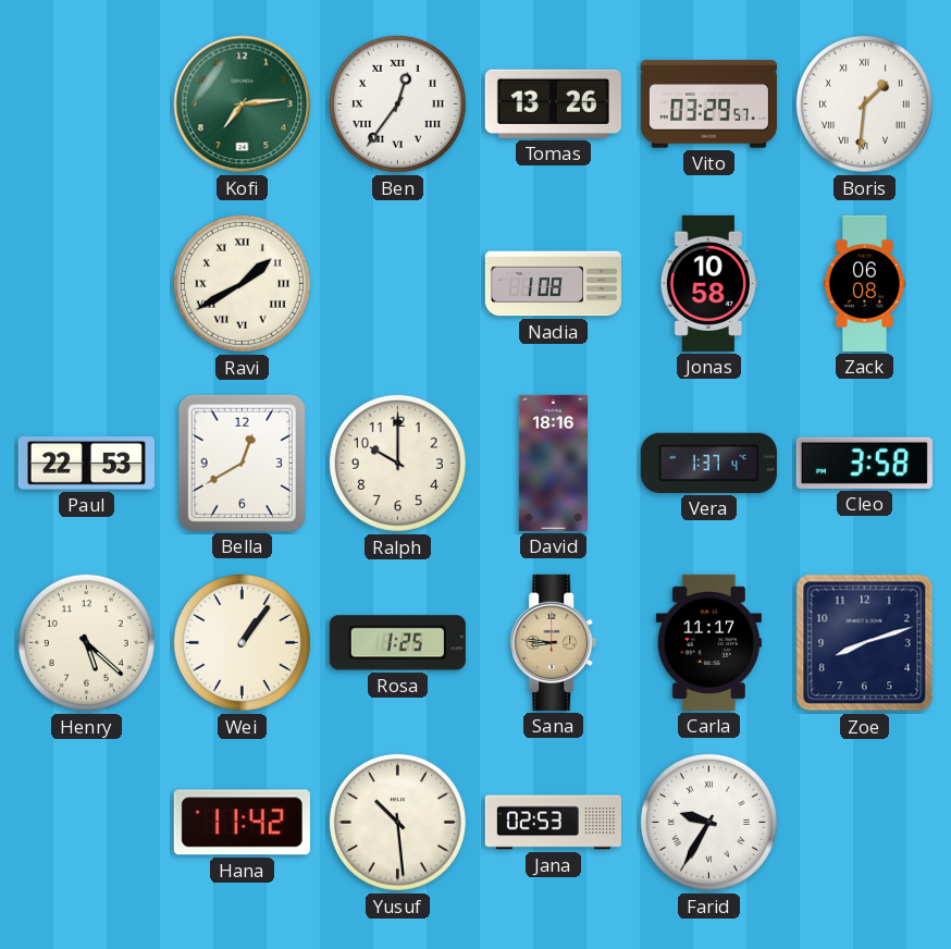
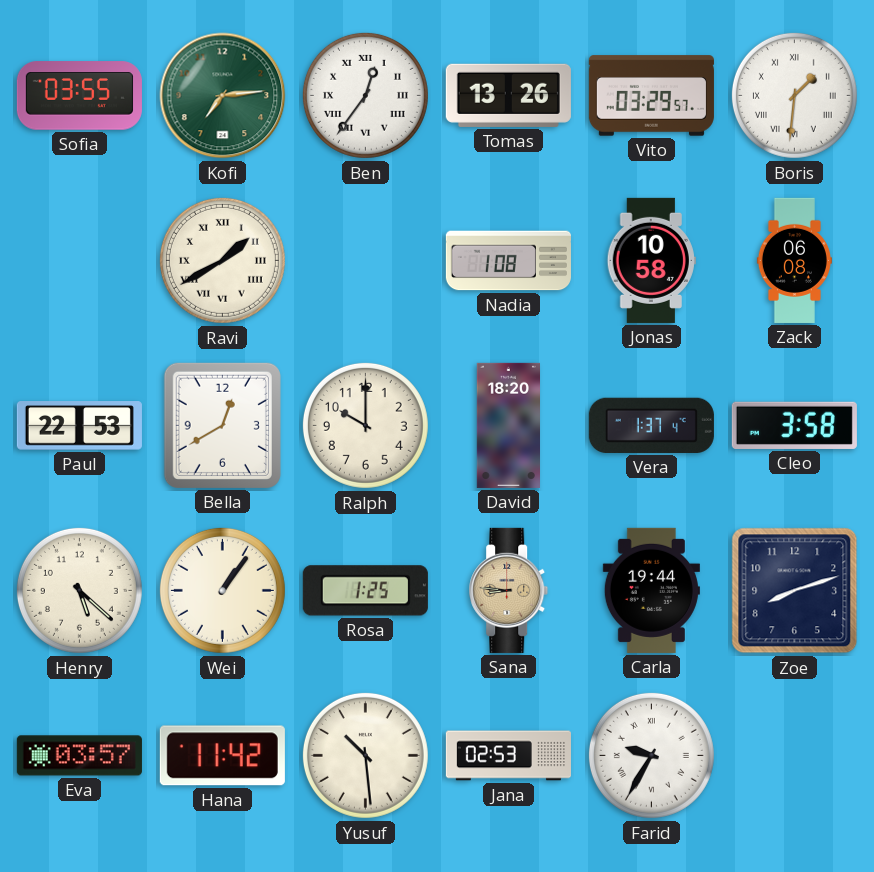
Sofia: none -> 03:55 (79, 96)
David: 18:16 -> 18:20 (508, 425)
Carla: 11:17 -> 19:44 (651, 590)
Eva: none -> 03:57 (79, 756)
